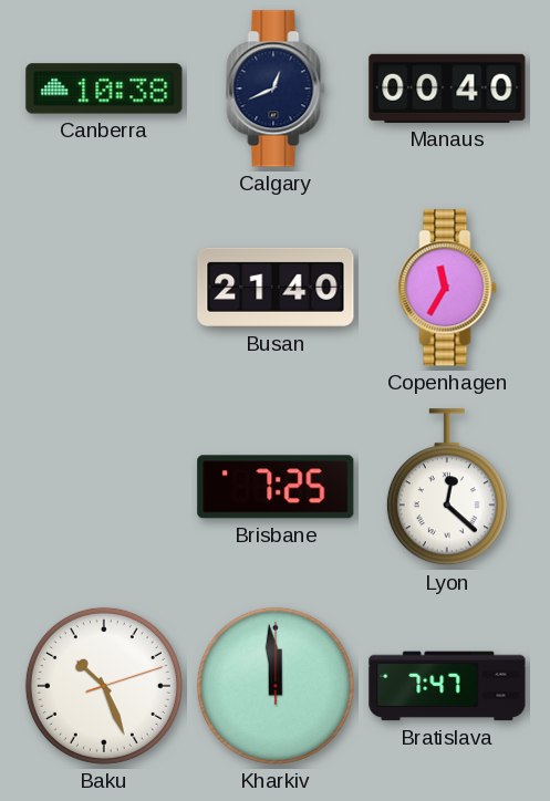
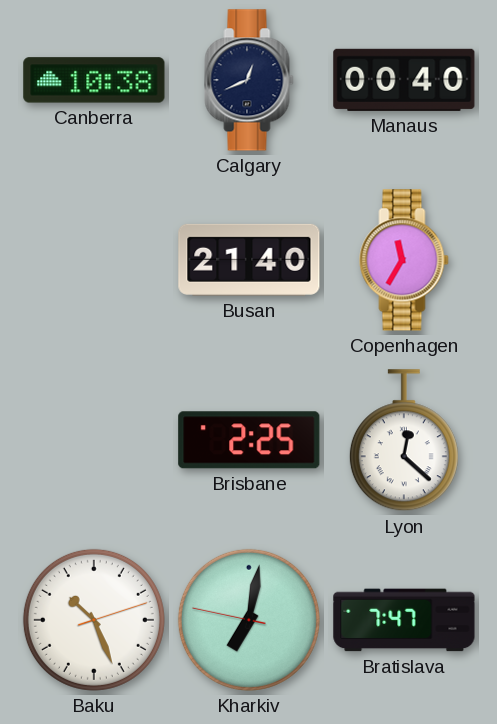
Brisbane: 7:25 -> 2:25 (249, 440)
Kharkiv: 11:59 -> 7:01 (249, 620)
